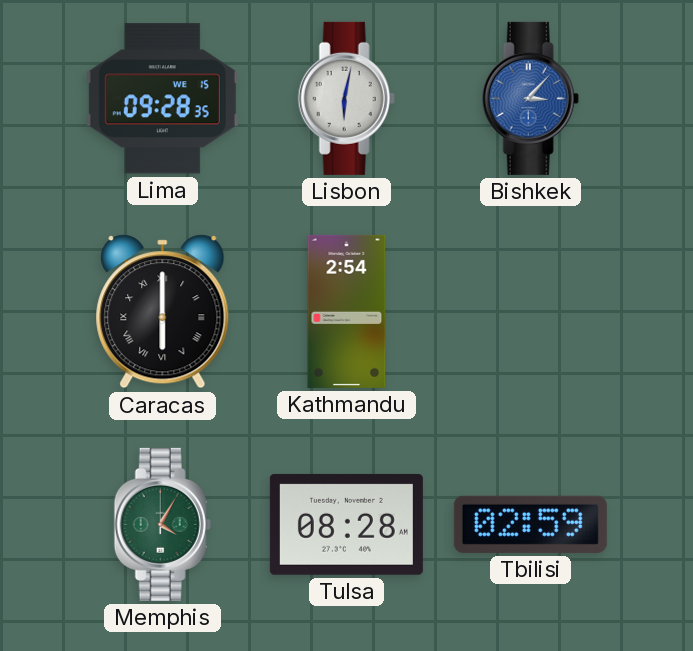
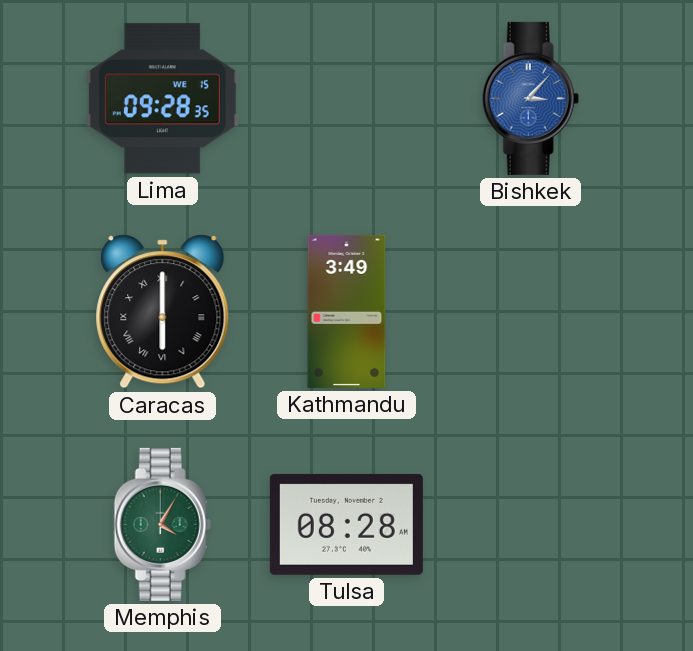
Lisbon: 6:02 -> none (346, 98)
Kathmandu: 2:54 -> 3:49 (347, 311)
Tbilisi: 02:59 -> none (530, 524)
